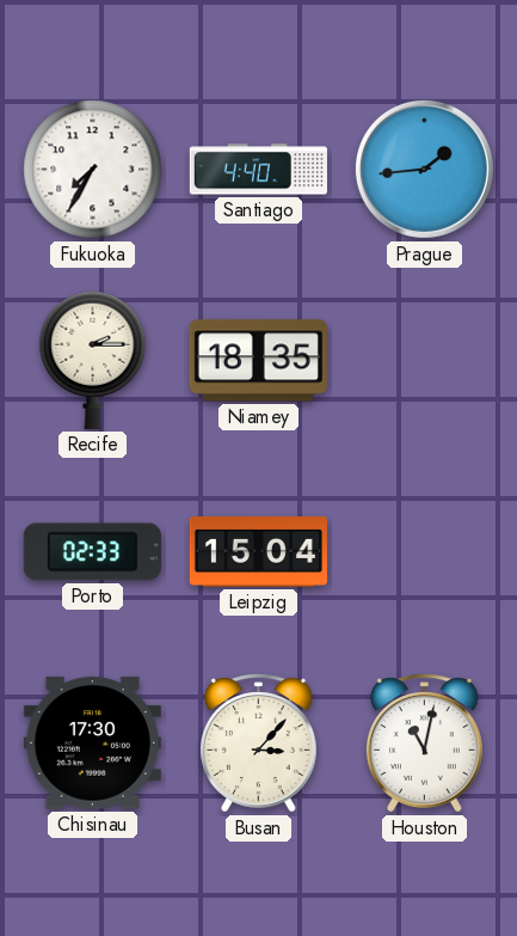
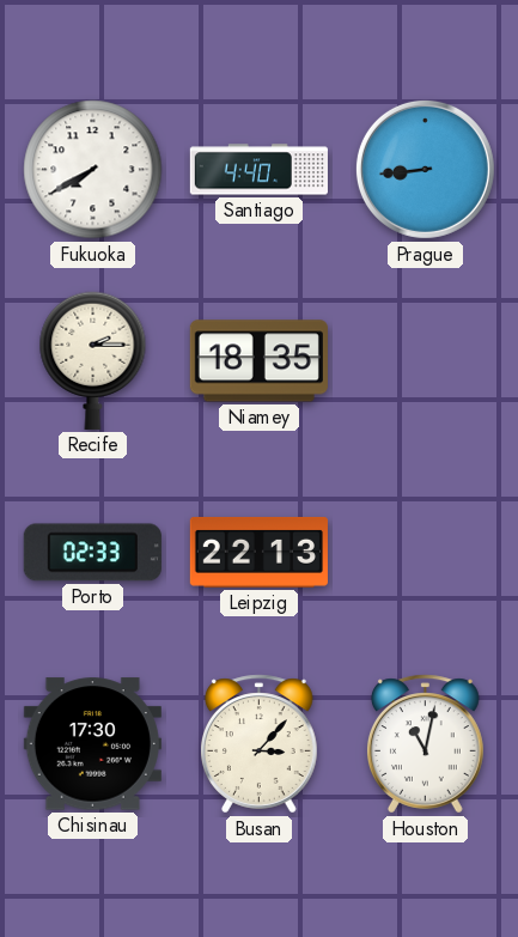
Fukuoka: 7:35 -> 7:40 (93, 170)
Prague: 1:44 -> 8:44 (425, 169)
Leipzig: 15:04 -> 22:13 (258, 552)
